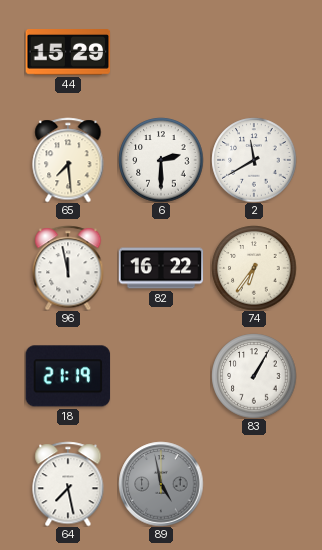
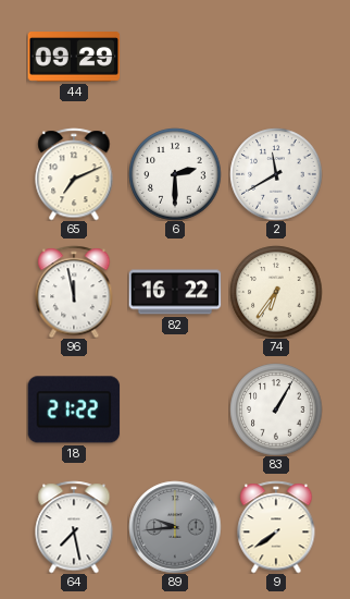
44: 15:29 -> 09:29 (74, 58)
65: 7:29 -> 7:11 (74, 174)
18: 21:19 -> 21:22 (74, 409)
89: 4:58 -> 9:44 (175, 527)
9: none -> 7:39 (276, 527)
